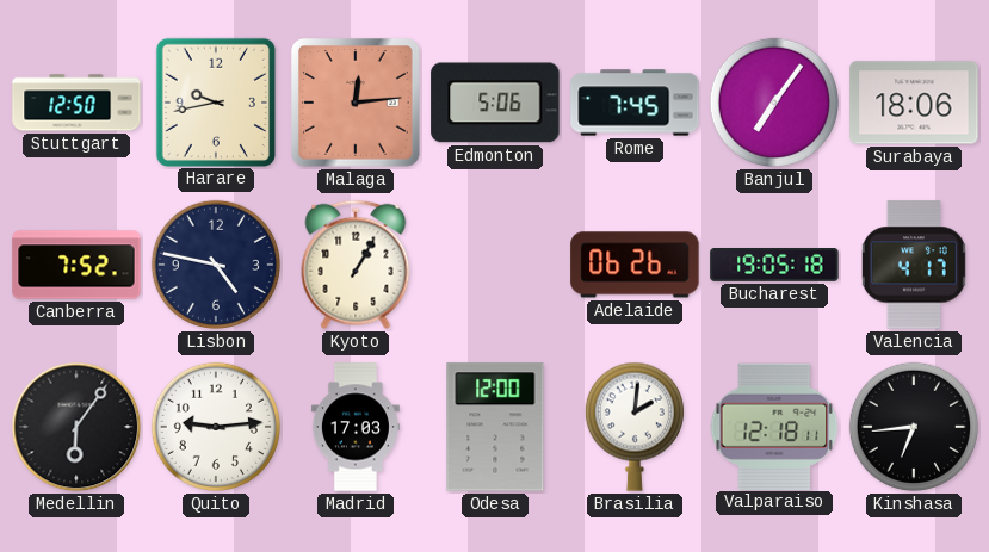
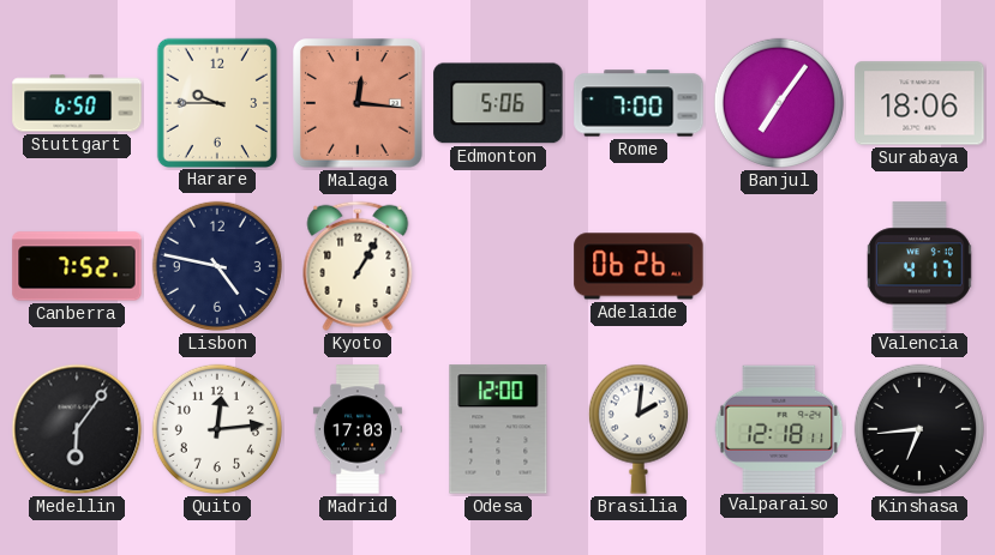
Stuttgart: 12:50 -> 6:50 (77, 103)
Harare: 9:43 -> 9:45 (216, 102)
Malaga: 12:14 -> 12:16 (359, 104)
Rome: 7:45 -> 7:00 (639, 103)
Bucharest: 19:05 -> none (774, 266)
Quito: 9:14 -> 12:14 (217, 429)
